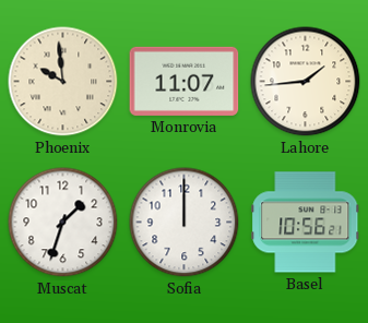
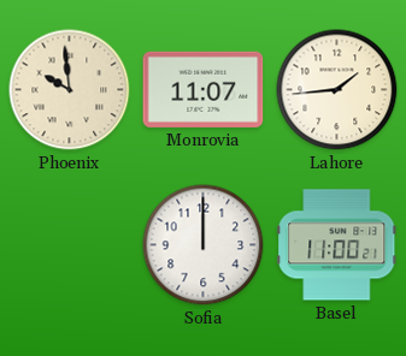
Muscat: 1:33 -> none (63, 223)
Basel: 10:56 -> 11:00 (337, 245)
